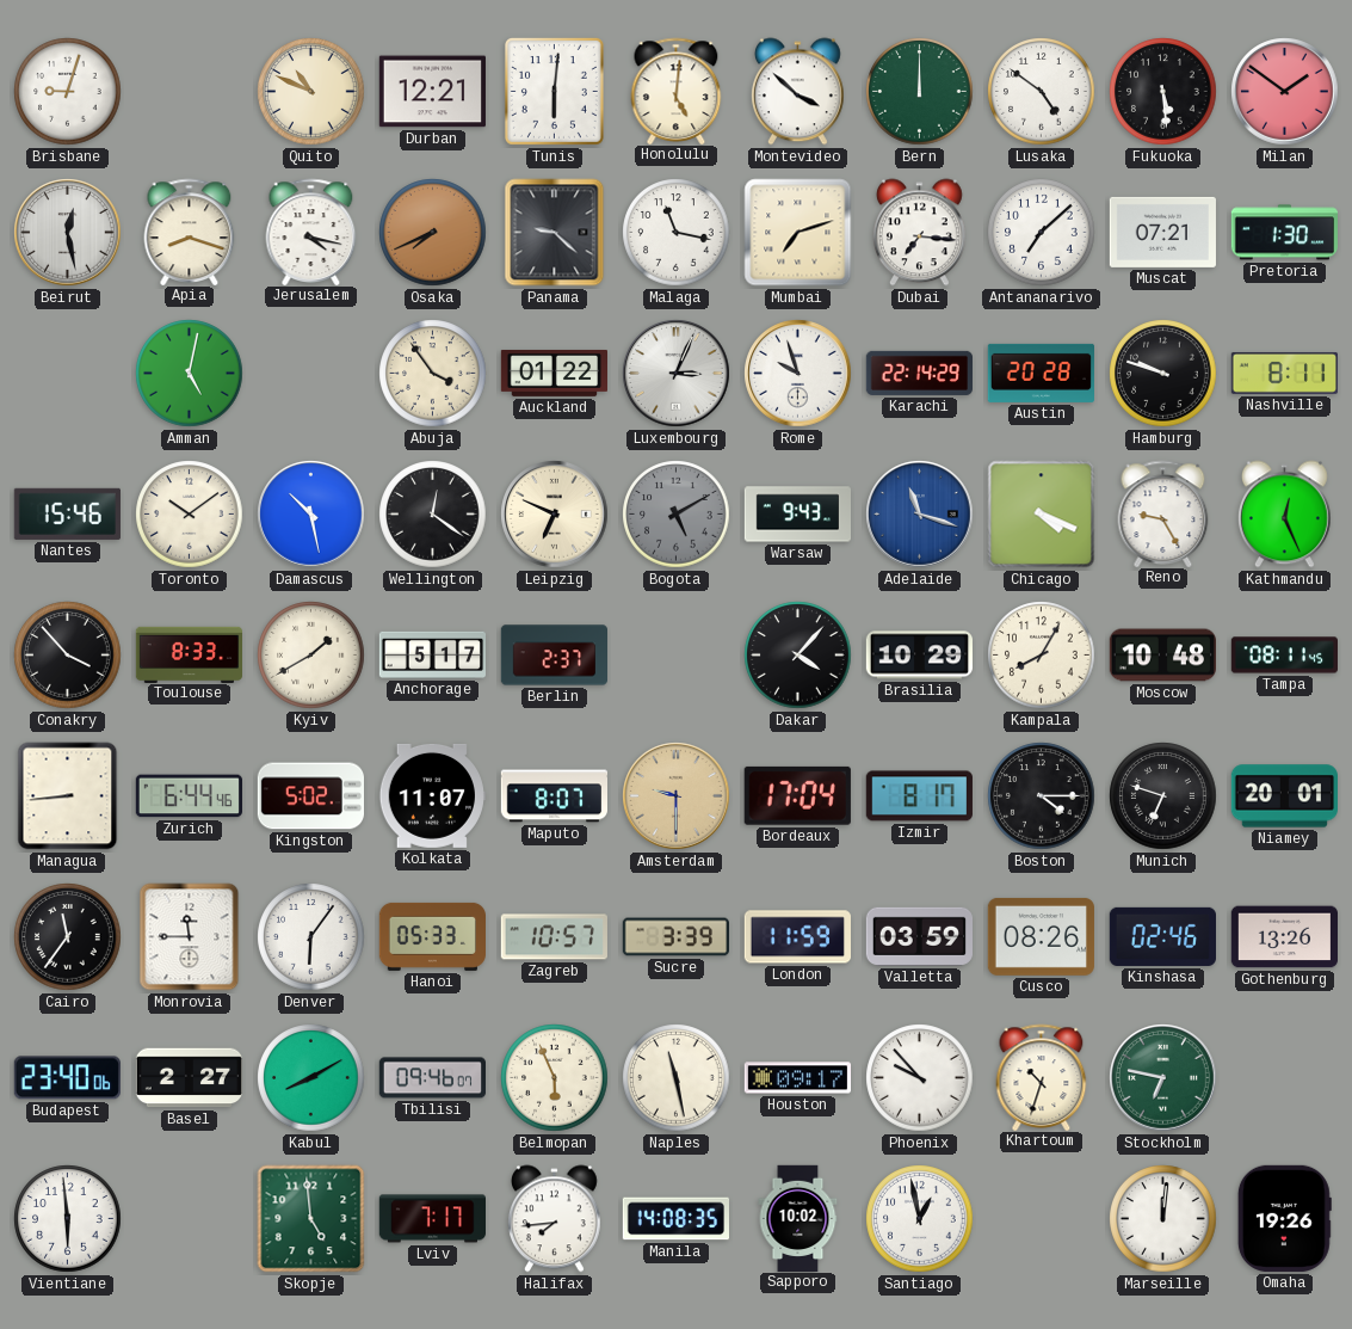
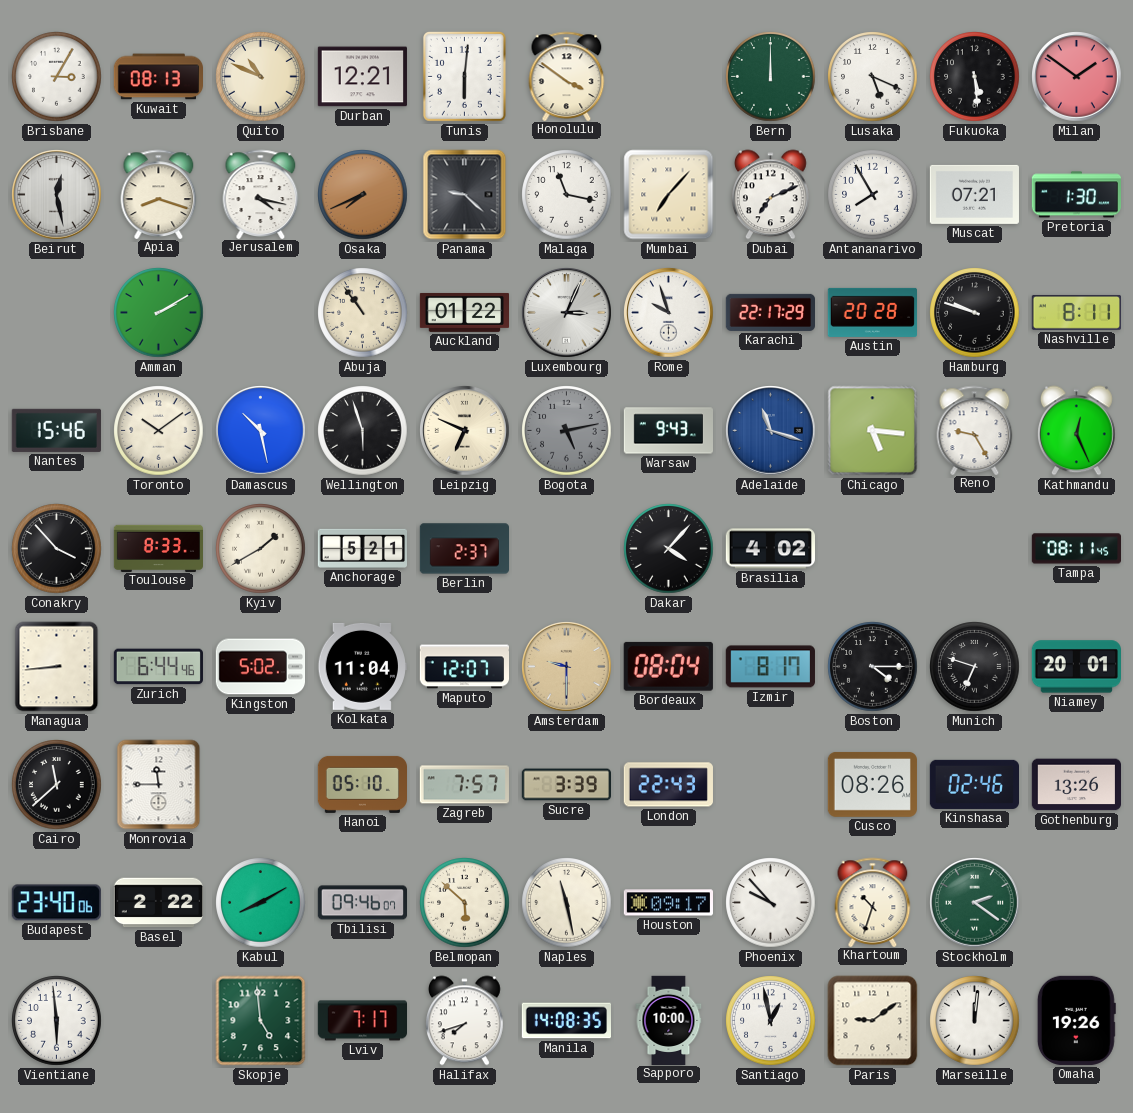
Brisbane: 9:03 -> 3:05 (57, 77)
Kuwait: none -> 08:13 (158, 77)
Honolulu: 5:01 -> 3:51 (567, 76)
Montevideo: 3:52 -> none (797, 92)
Lusaka: 4:51 -> 5:19 (873, 77)
Mumbai: 7:12 -> 7:07 (669, 195)
Dubai: 7:16 -> 7:11 (770, 195)
Antananarivo: 7:08 -> 7:55 (873, 195)
Amman: 5:02 -> 2:10 (159, 313)
Abuja: 3:54 -> 10:54 (363, 313)
Karachi: 22:14 -> 22:17 (770, 312)
Wellington: 12:21 -> 5:57 (363, 431)
Bogota: 5:10 -> 5:13 (567, 431)
Chicago: 4:19 -> 5:16 (873, 431)
Anchorage: 5:17 -> 5:21 (362, 548)
Brasilia: 10:29 -> 4:02 (770, 549)
Kampala: 8:05 -> none (1042, 656)
Moscow: 10:48 -> none (1162, 656)
Kolkata: 11:07 -> 11:04 (362, 666)
Maputo: 8:07 -> 12:07 (464, 667)
Bordeaux: 17:04 -> 08:04 (668, 666)
Cairo: 11:36 -> 11:38 (57, 785)
Denver: 6:06 -> none (311, 937)
Hanoi: 05:33 -> 05:10 (362, 784)
Zagreb: 10:57 -> 7:57 (464, 785)
London: 11:59 -> 22:43 (668, 785)
Valletta: 03:59 -> none (919, 936)
Basel: 2:27 -> 2:22 (158, 903)
Belmopan: 5:56 -> 5:52 (465, 903)
Stockholm: 6:47 -> 2:21 (975, 903)
Halifax: 7:44 -> 7:42 (464, 1021)
Sapporo: 10:02 -> 10:00 (669, 1020)
Paris: none -> 9:09 (873, 1021)
